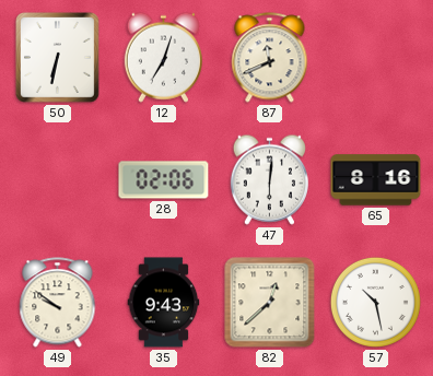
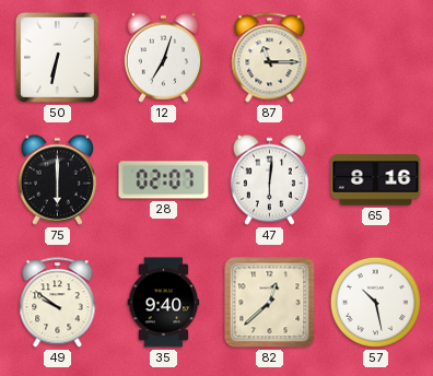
87: 11:41 -> 11:15 (270, 58)
75: none -> 6:00 (57, 179)
28: 02:06 -> 02:07 (164, 180)
35: 9:43 -> 9:40 (164, 303)
